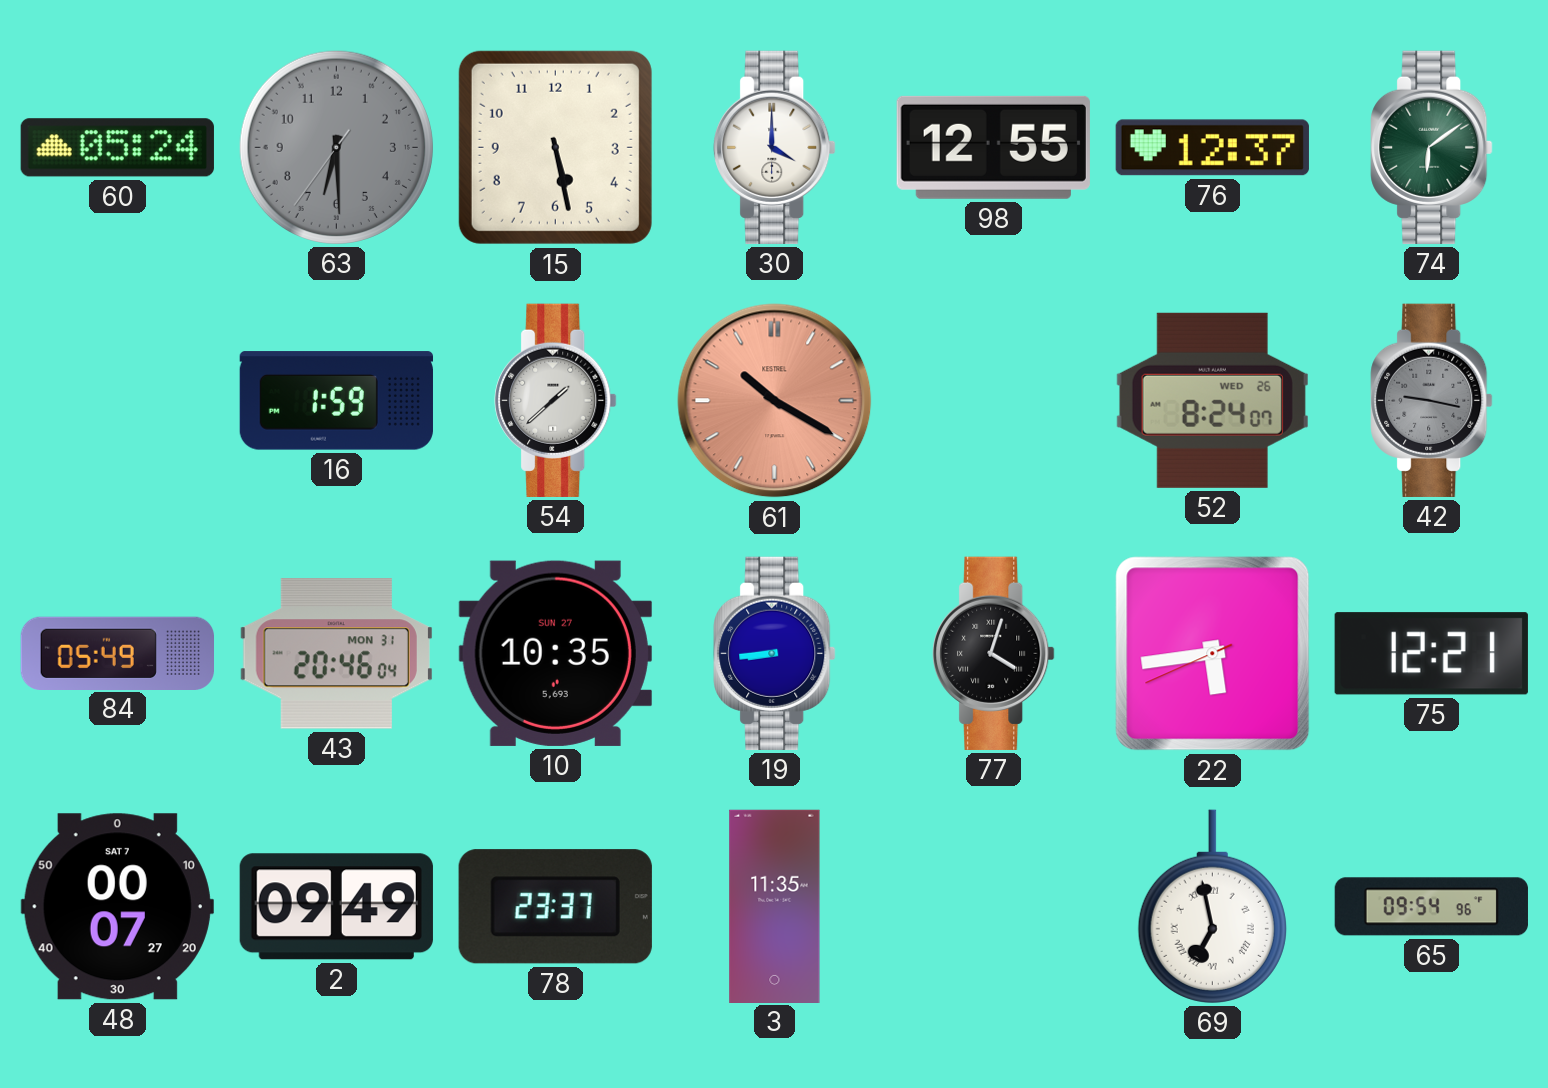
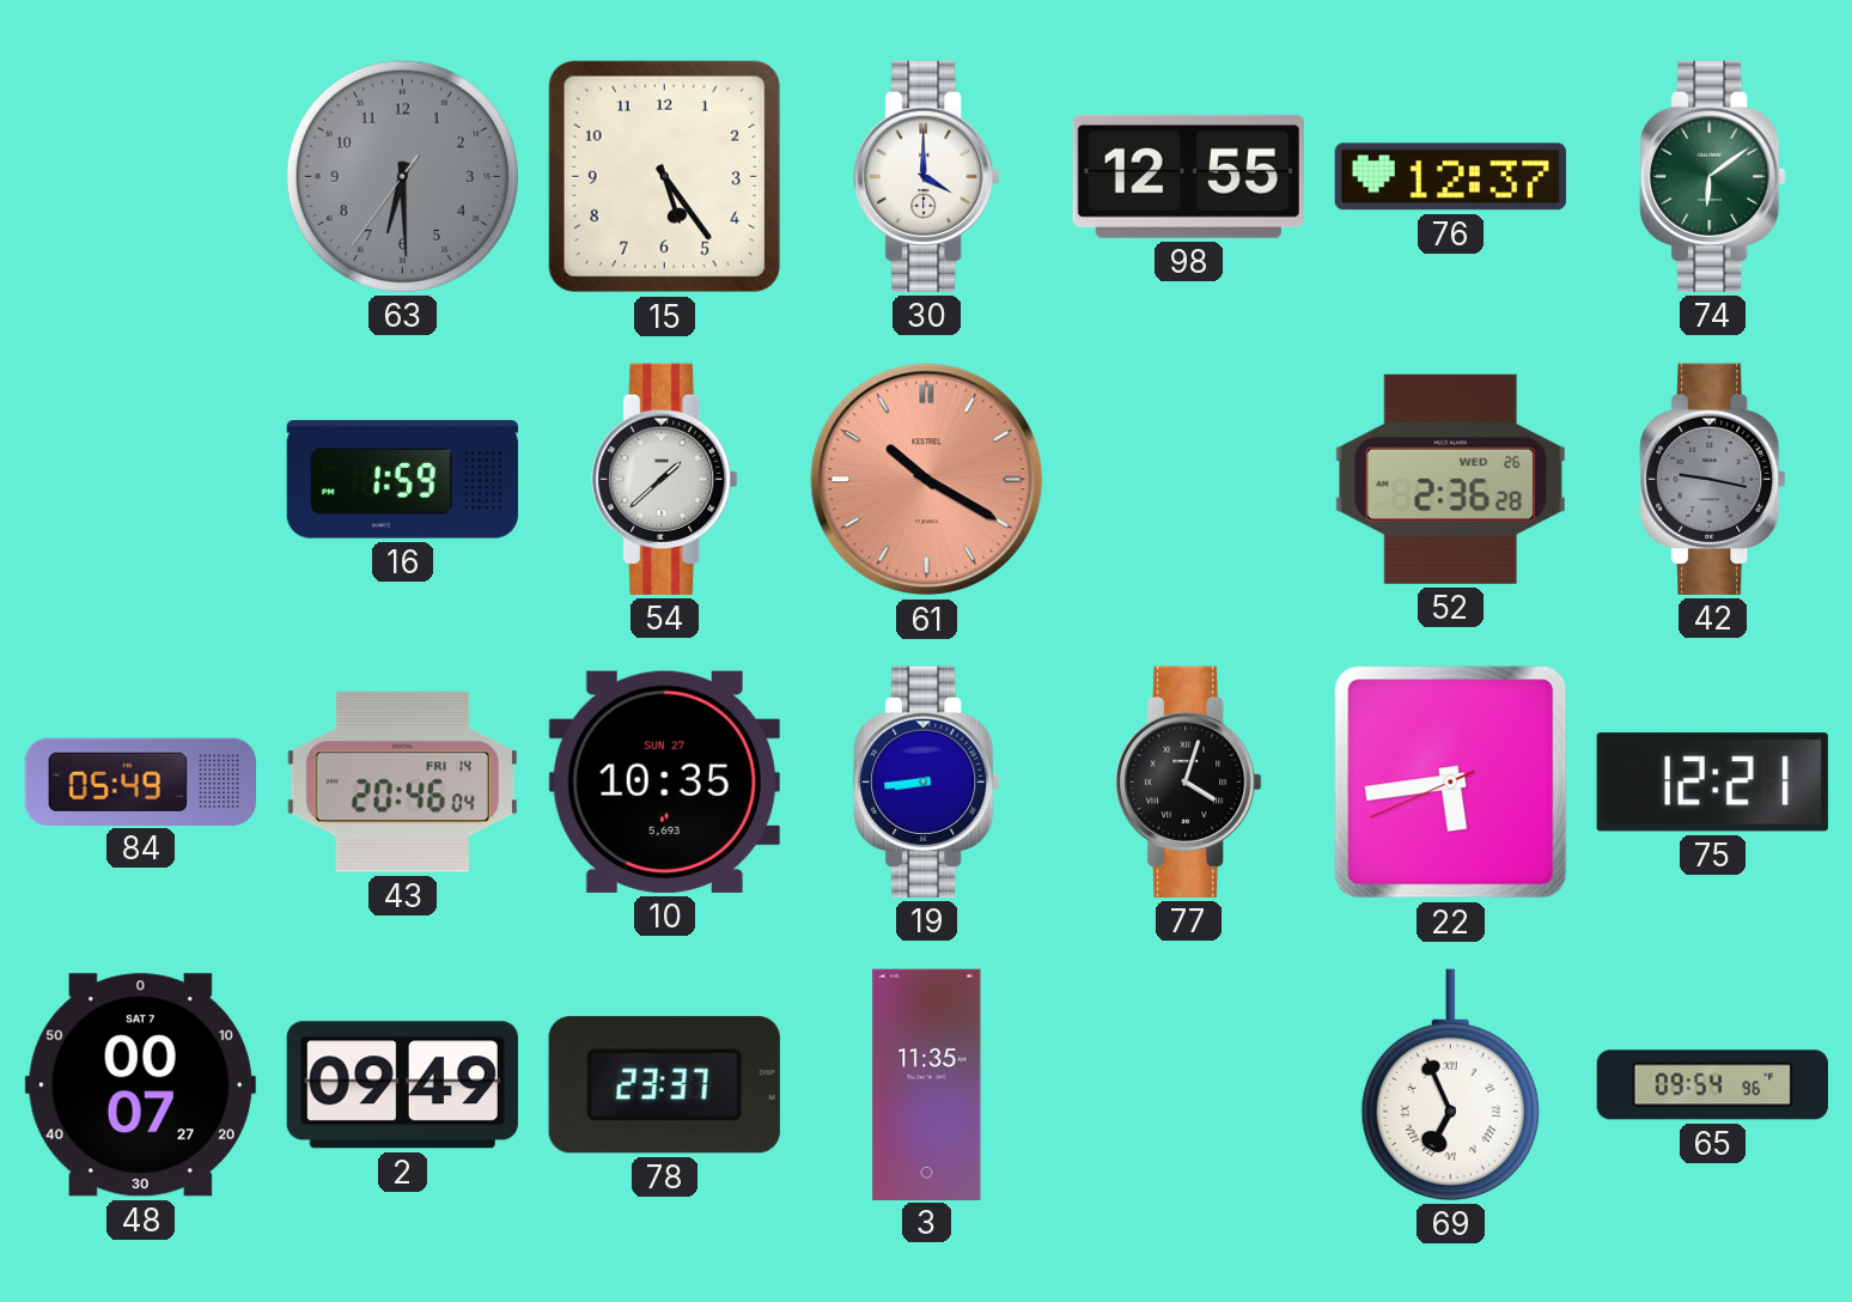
60: 05:24 -> none (117, 148)
15: 5:28 -> 5:24 (664, 176)
52: 8:24 -> 2:36 (1450, 479)
43 date: MON 31 -> FRI 14 (402, 783)
69: 6:58 -> 6:56 (1450, 1084)
